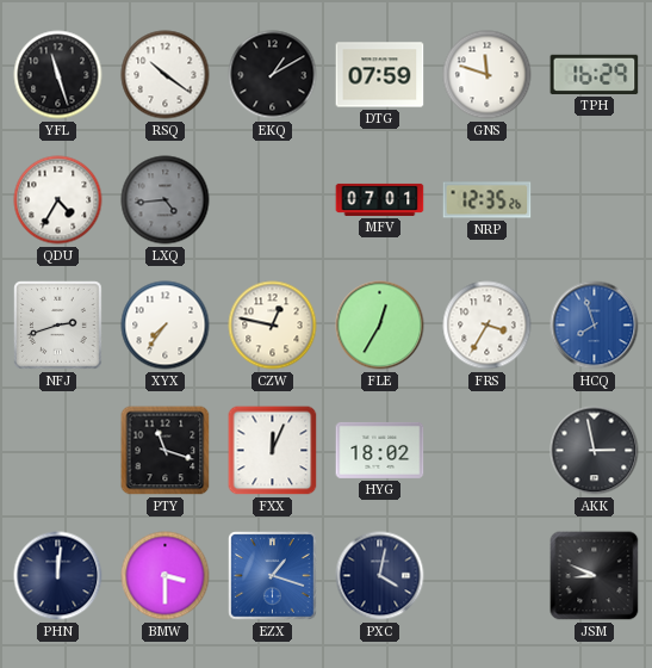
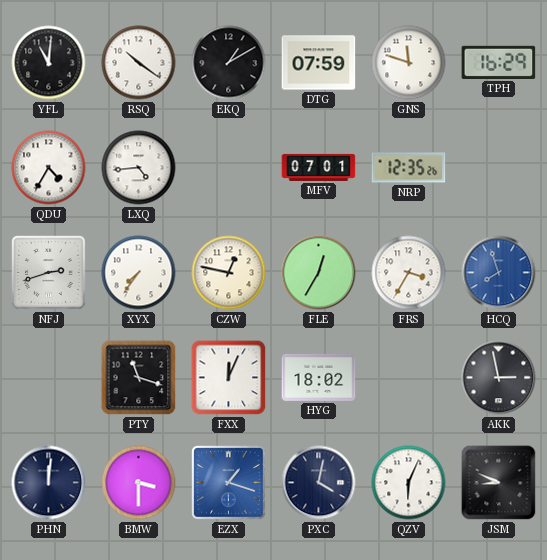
YFL: 11:27 -> 11:01 (49, 63)
LXQ dial: grey -> white (139, 168)
QZV: none -> 6:04 (409, 483)
